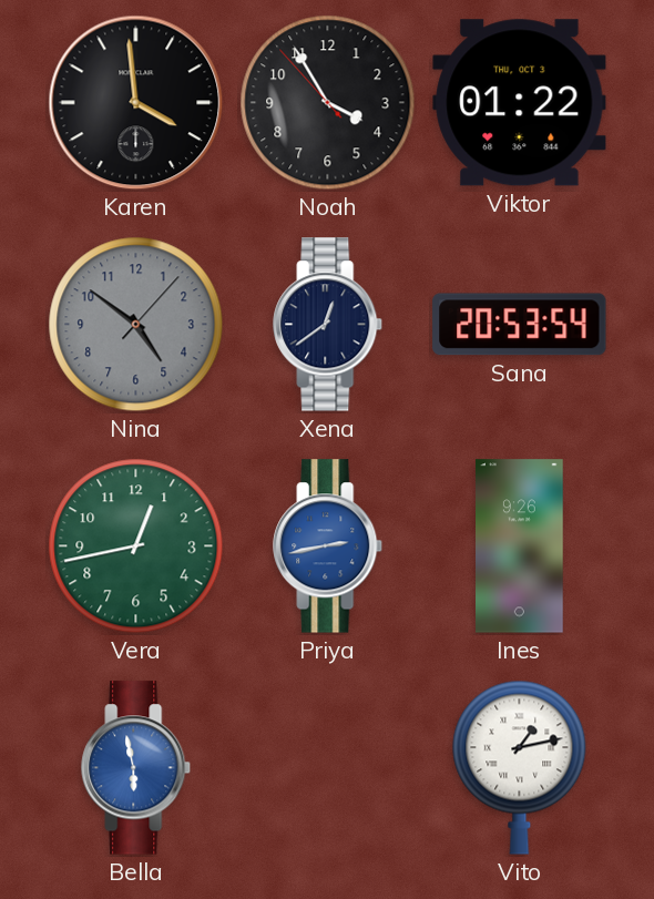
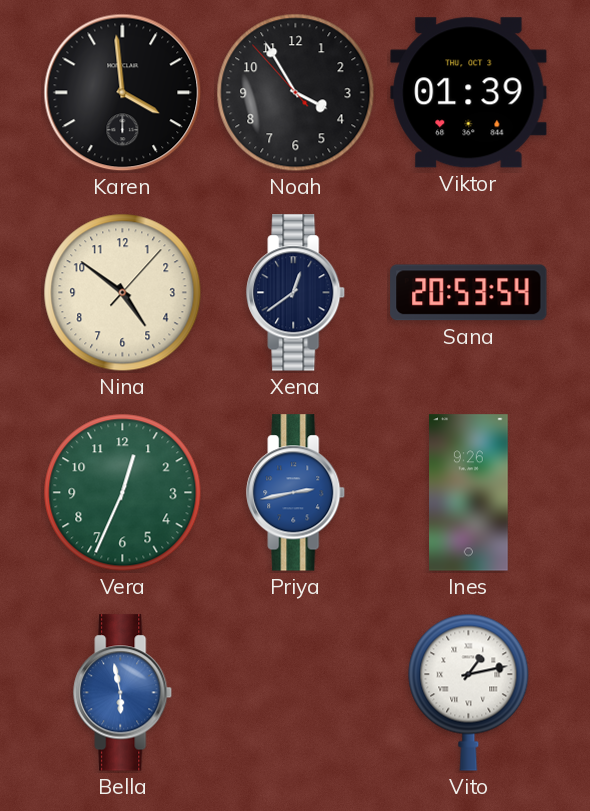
Viktor: 01:22 -> 01:39 (469, 93)
Nina dial: grey -> cream (123, 293)
Vera: 12:43 -> 12:34 (123, 493)
